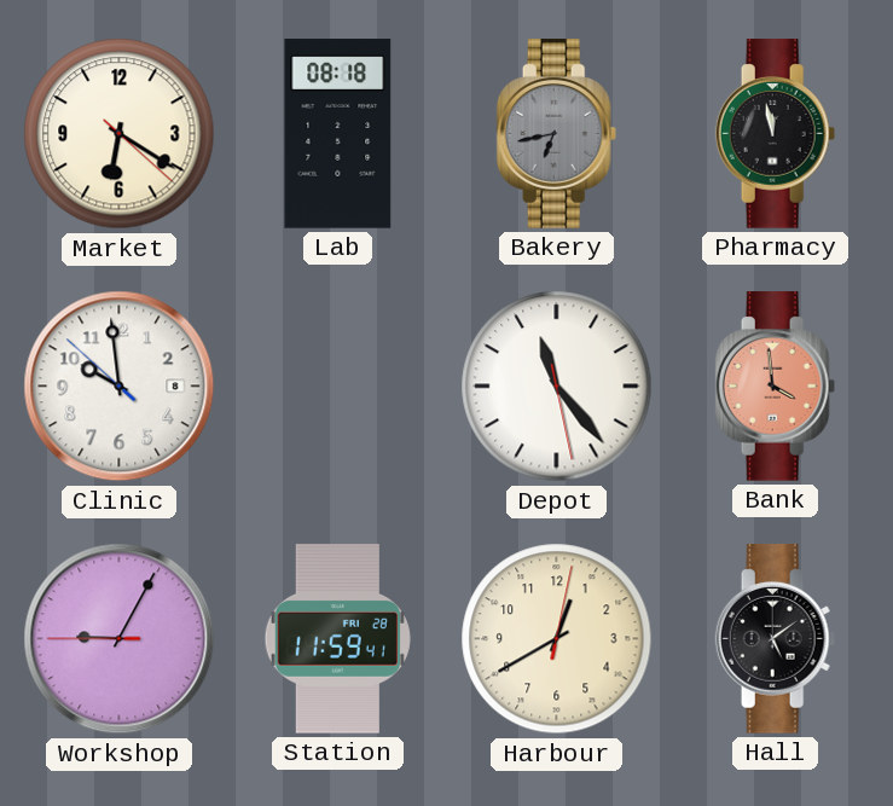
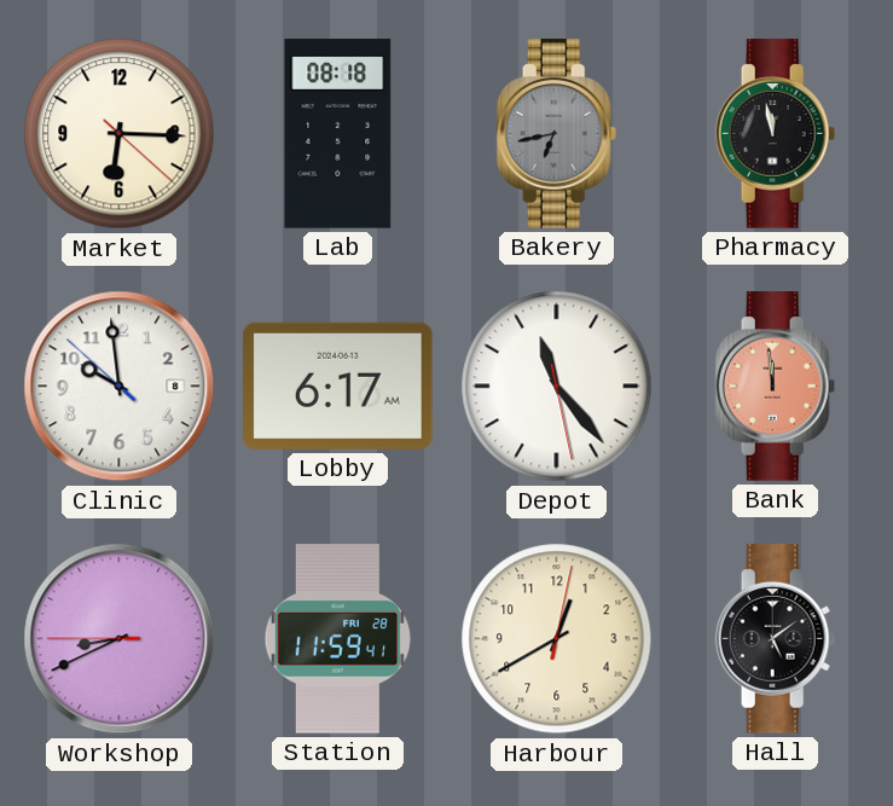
Market: 6:20 -> 6:15 (120, 134)
Lobby: none -> 6:17 (338, 385)
Bank: 3:59 -> 11:59 (776, 387)
Workshop: 9:04 -> 8:40 (120, 639)
